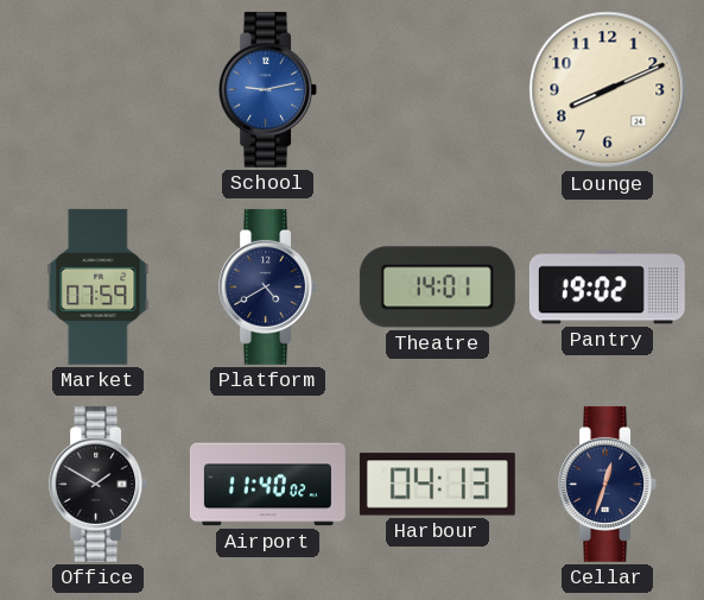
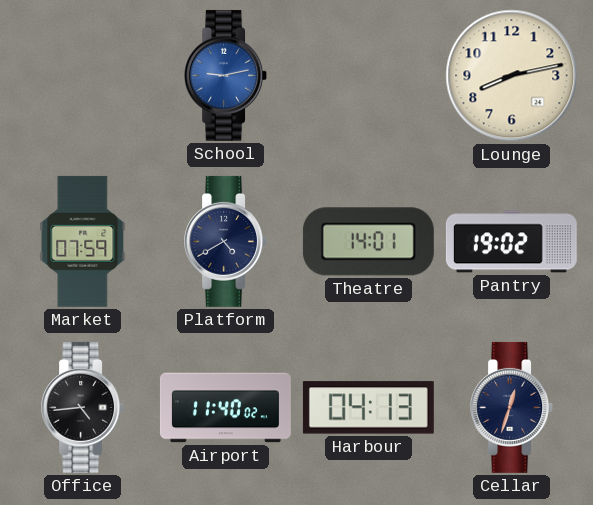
Lounge: 8:11 -> 8:13 (512, 76)
Office: 1:50 -> 4:44 (83, 407)
